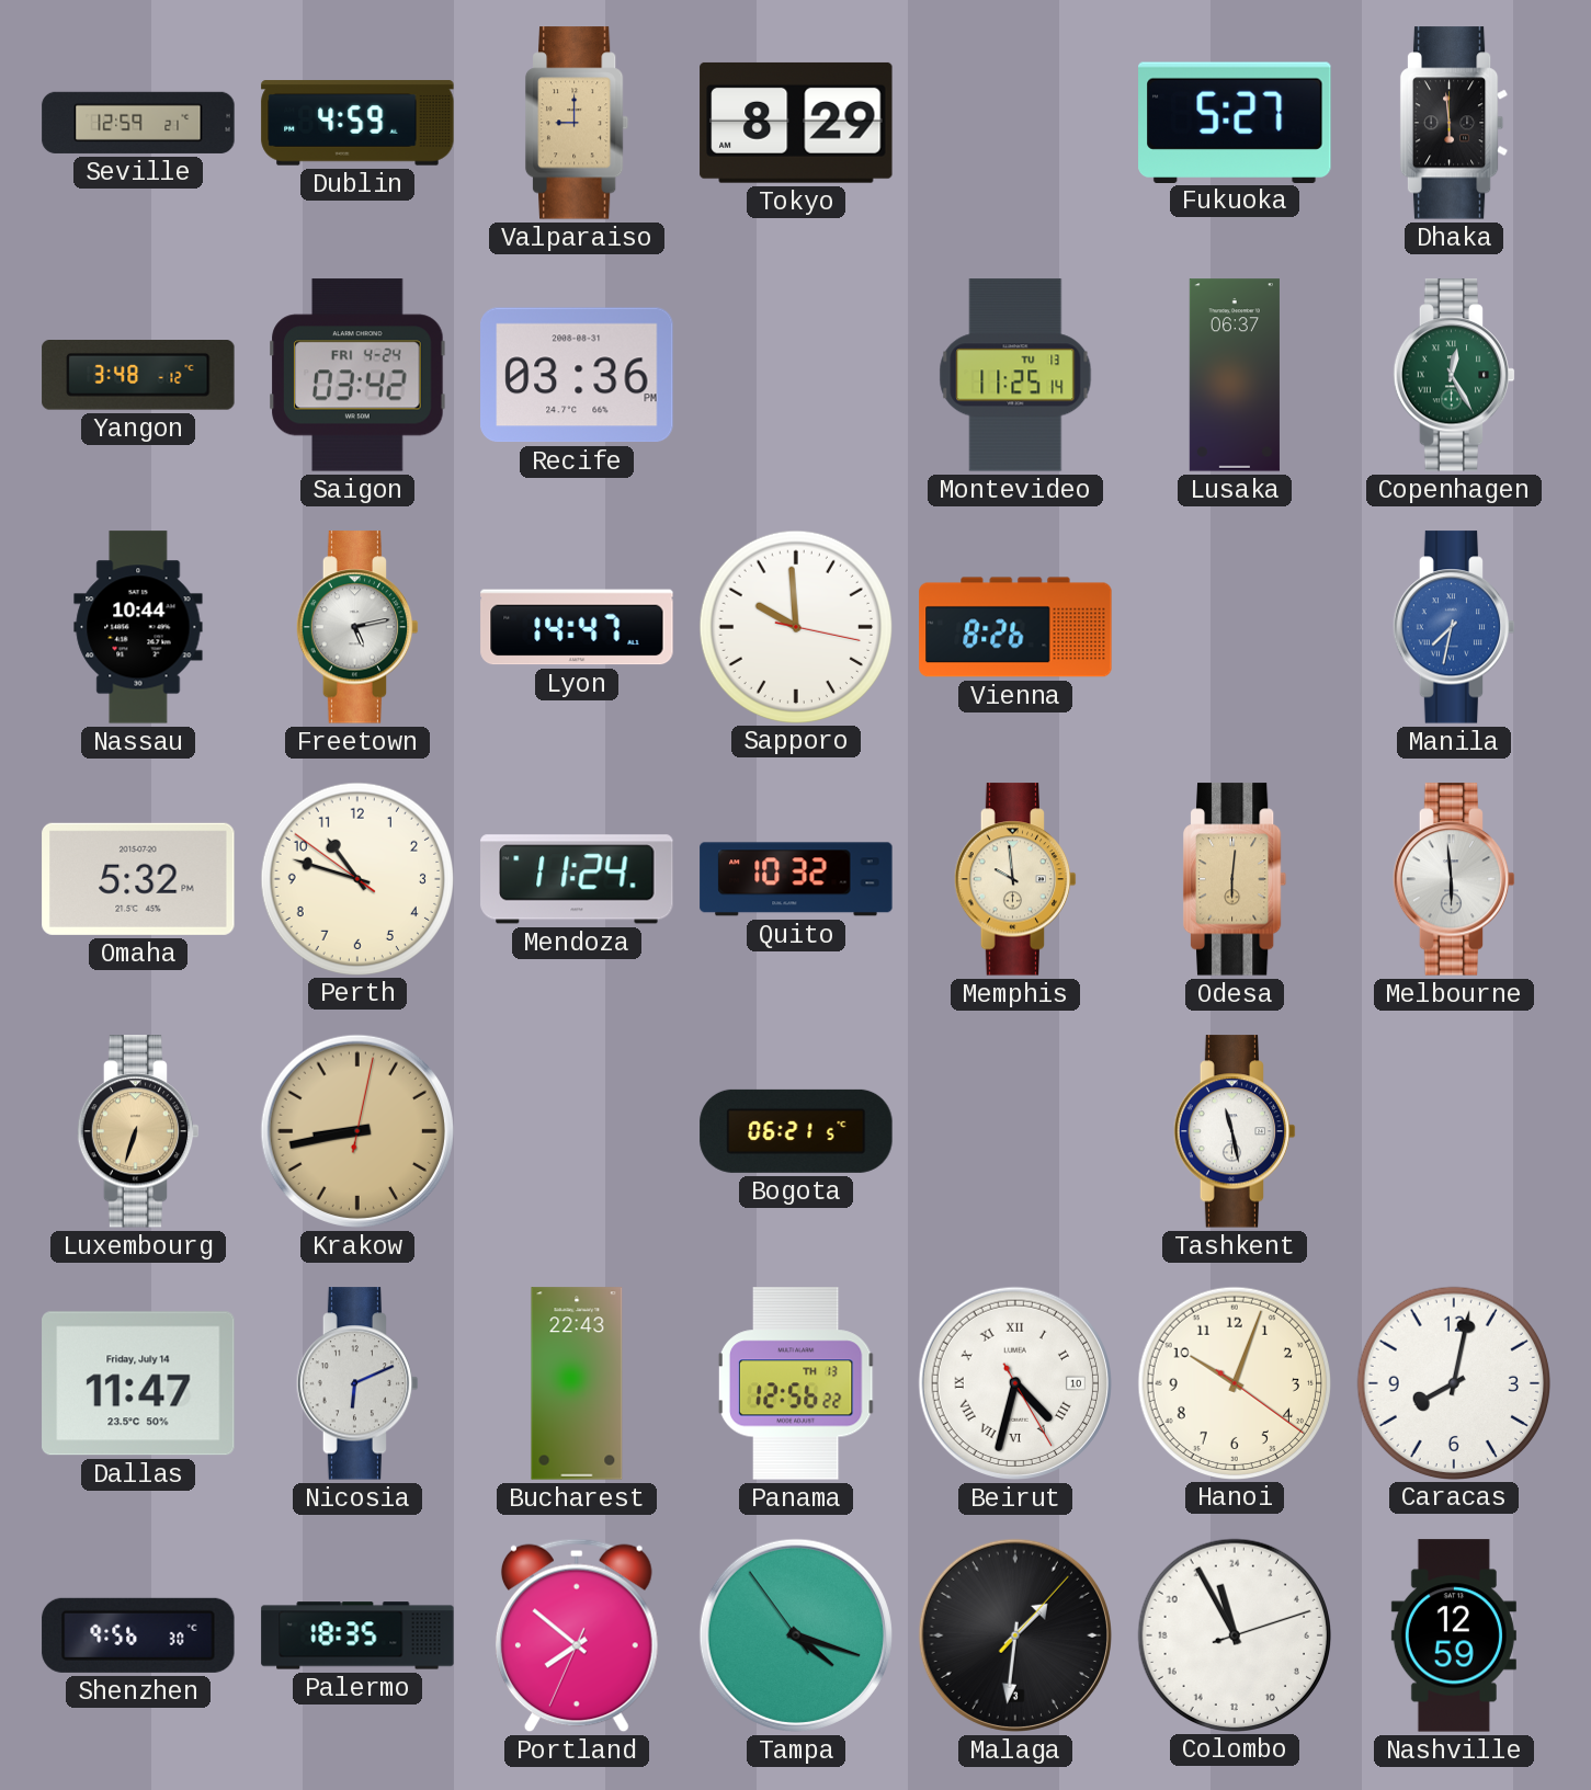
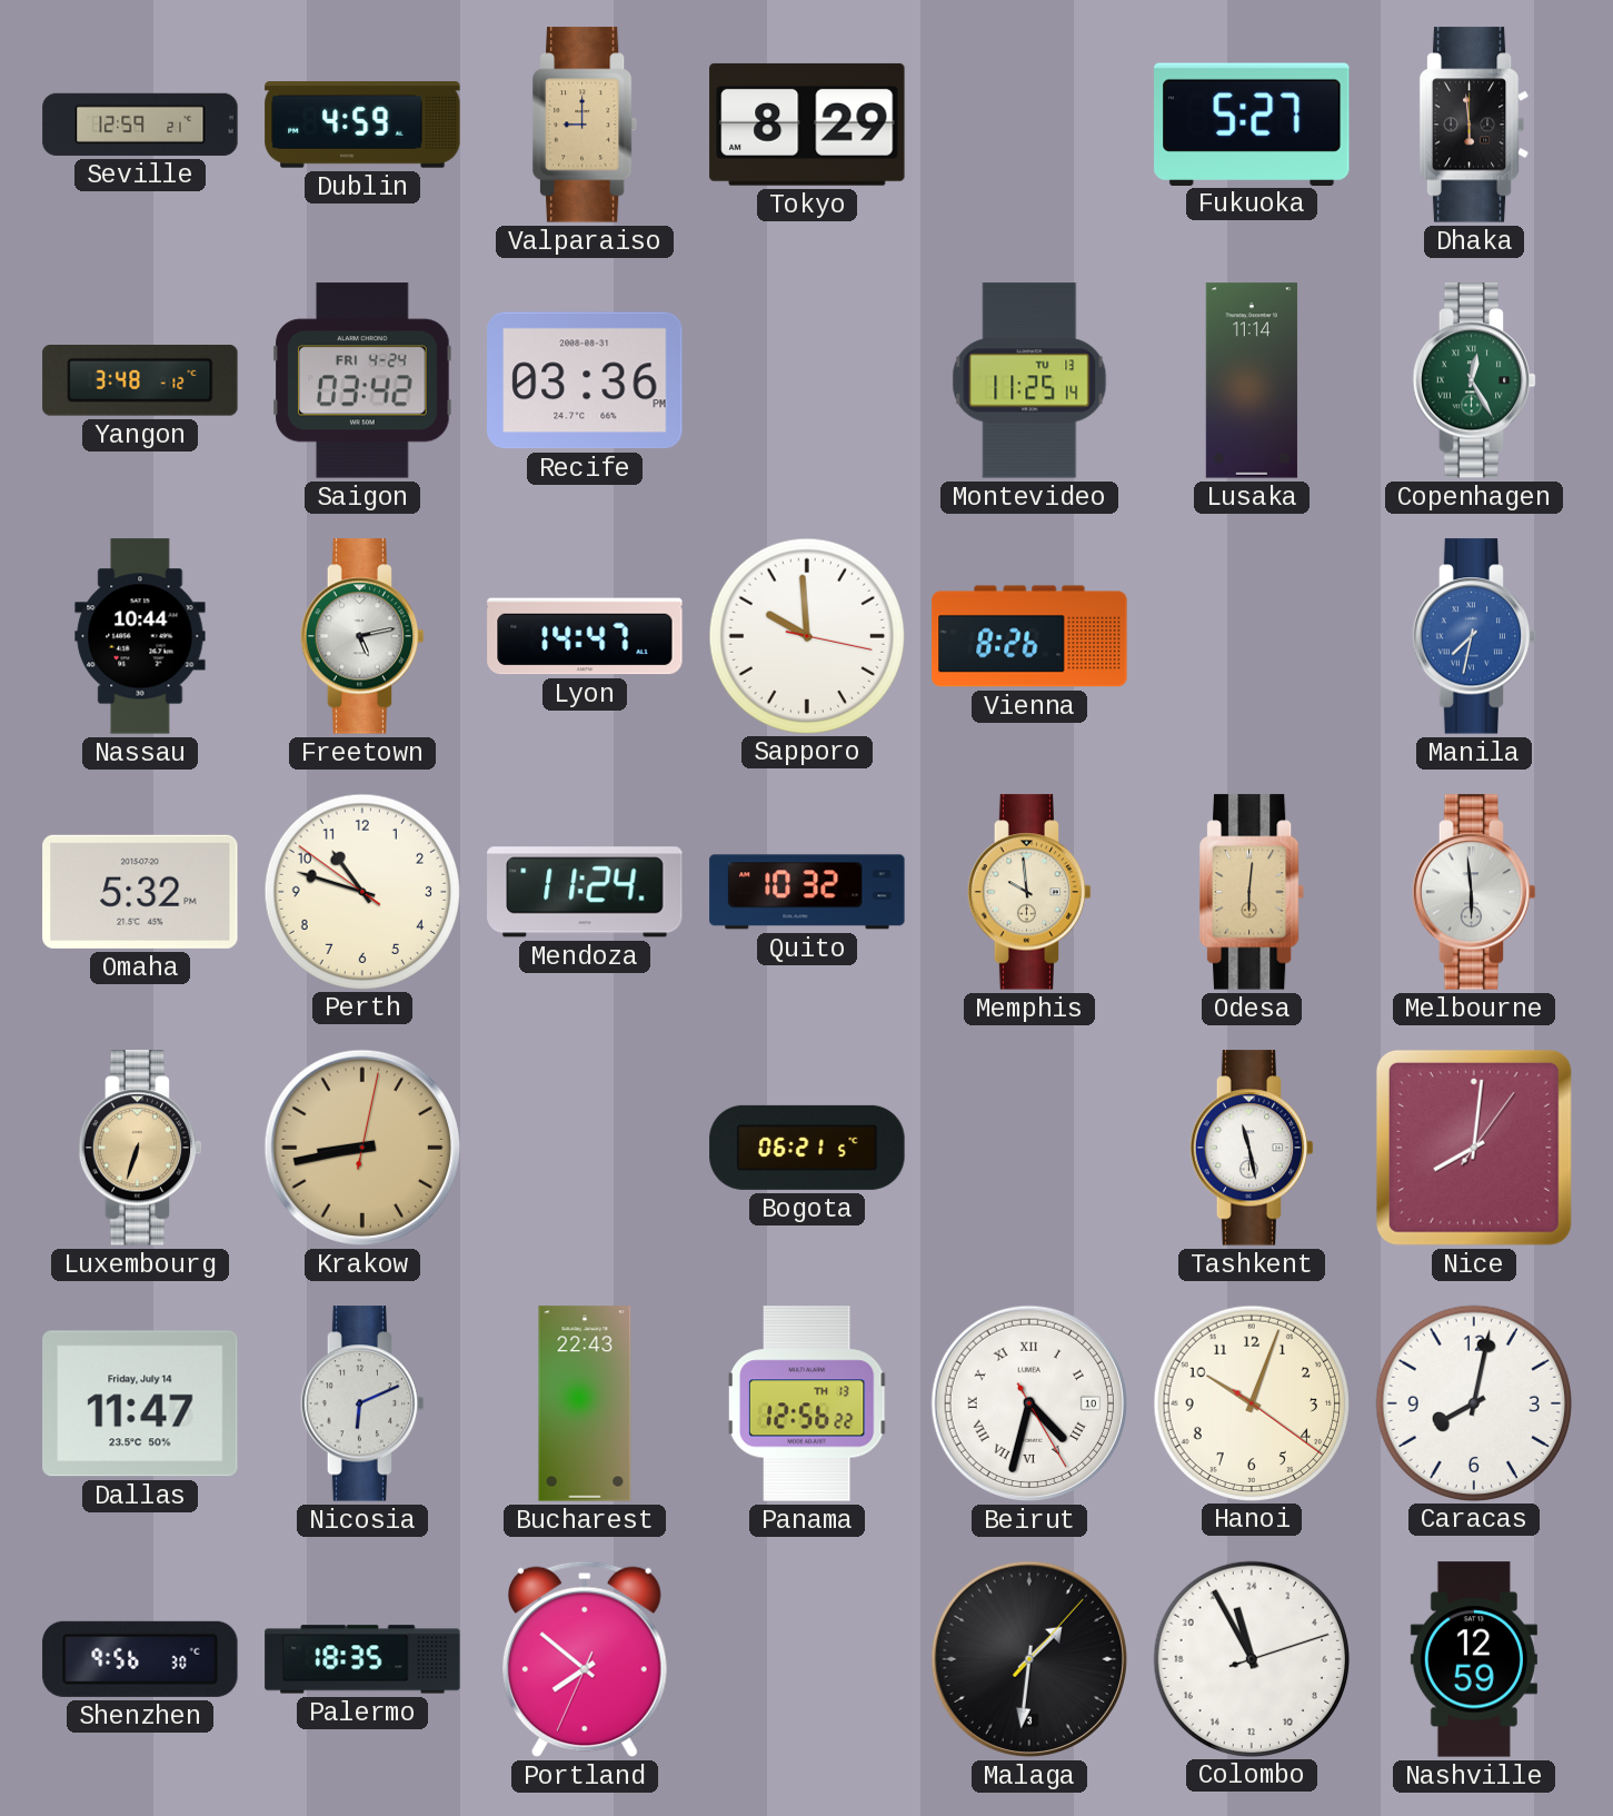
Lusaka: 06:37 -> 11:14 (1252, 380)
Nice: none -> 8:01 (1474, 1148)
Tampa: 4:17 -> none (796, 1635)
